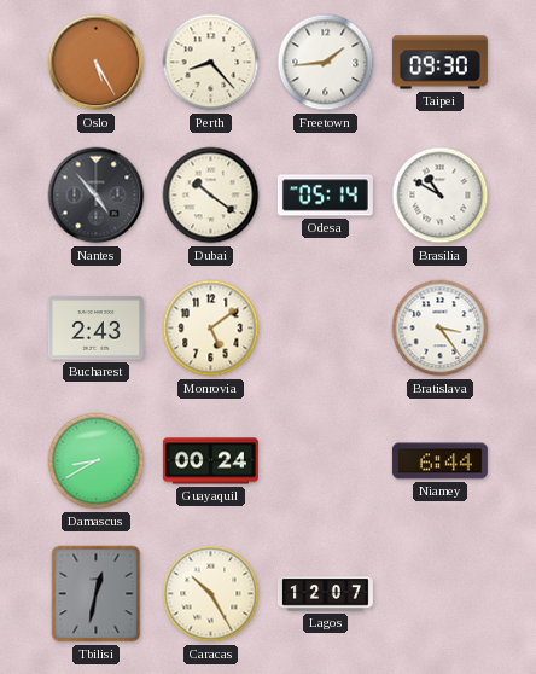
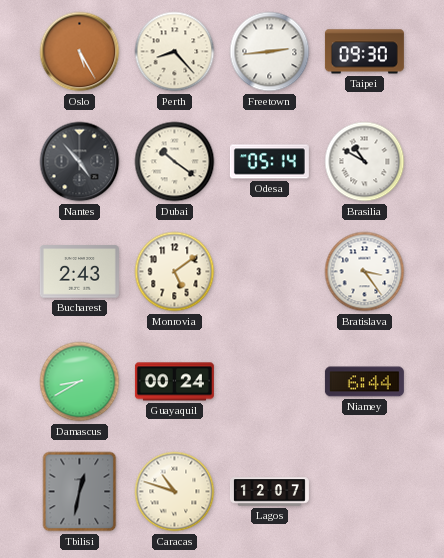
Freetown: 1:44 -> 2:44 (270, 52)
Caracas: 10:25 -> 10:48 (175, 492)
